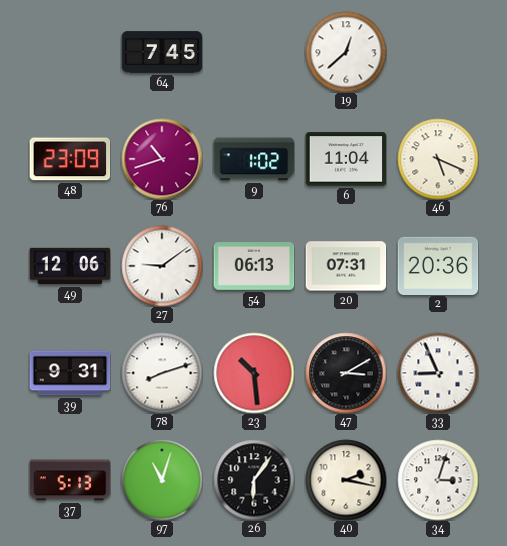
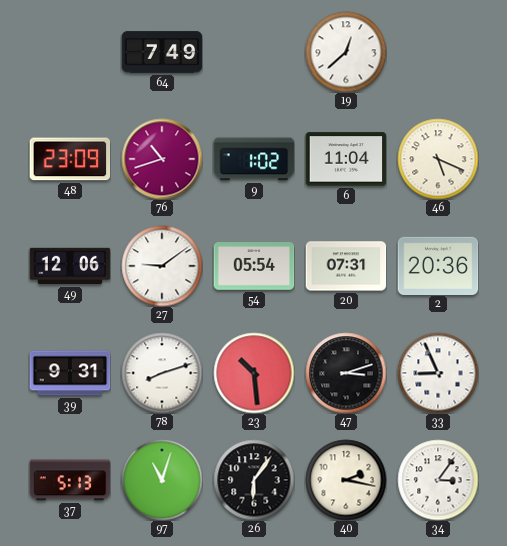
64: 7:45 -> 7:49 (162, 52)
54: 06:13 -> 05:54 (254, 267)
47: 3:10 -> 3:12 (346, 373)
34: 3:03 -> 3:06 (438, 480)
